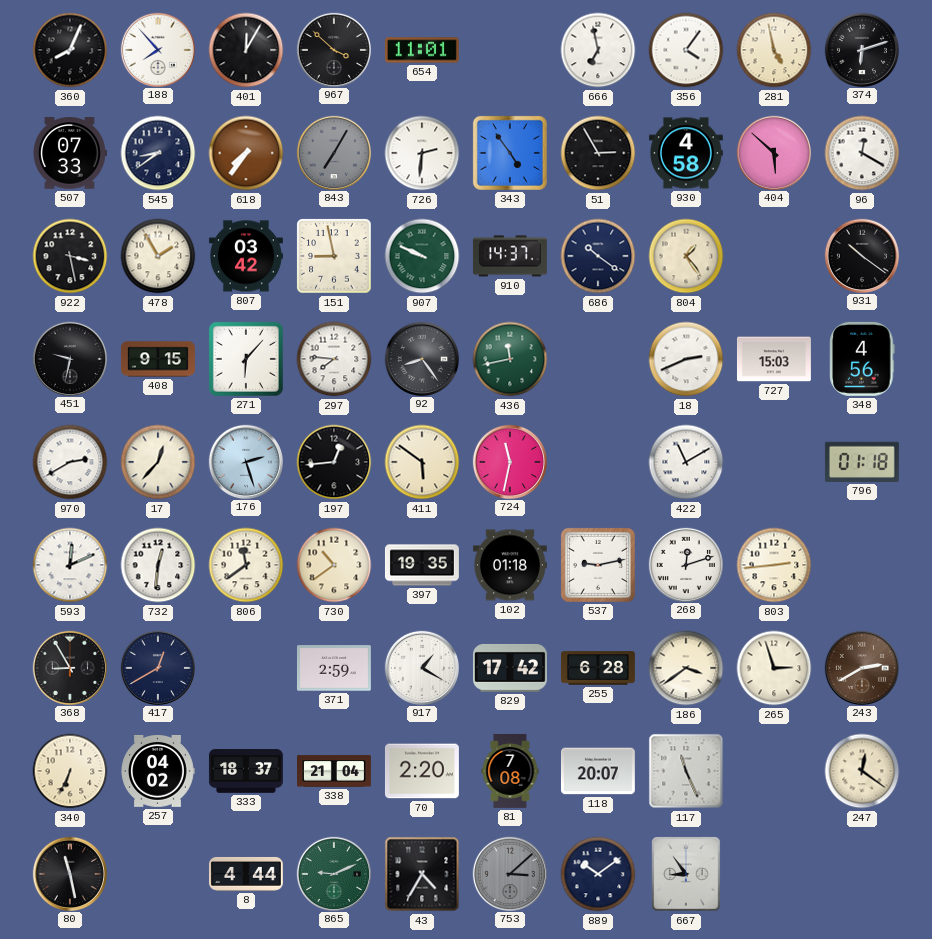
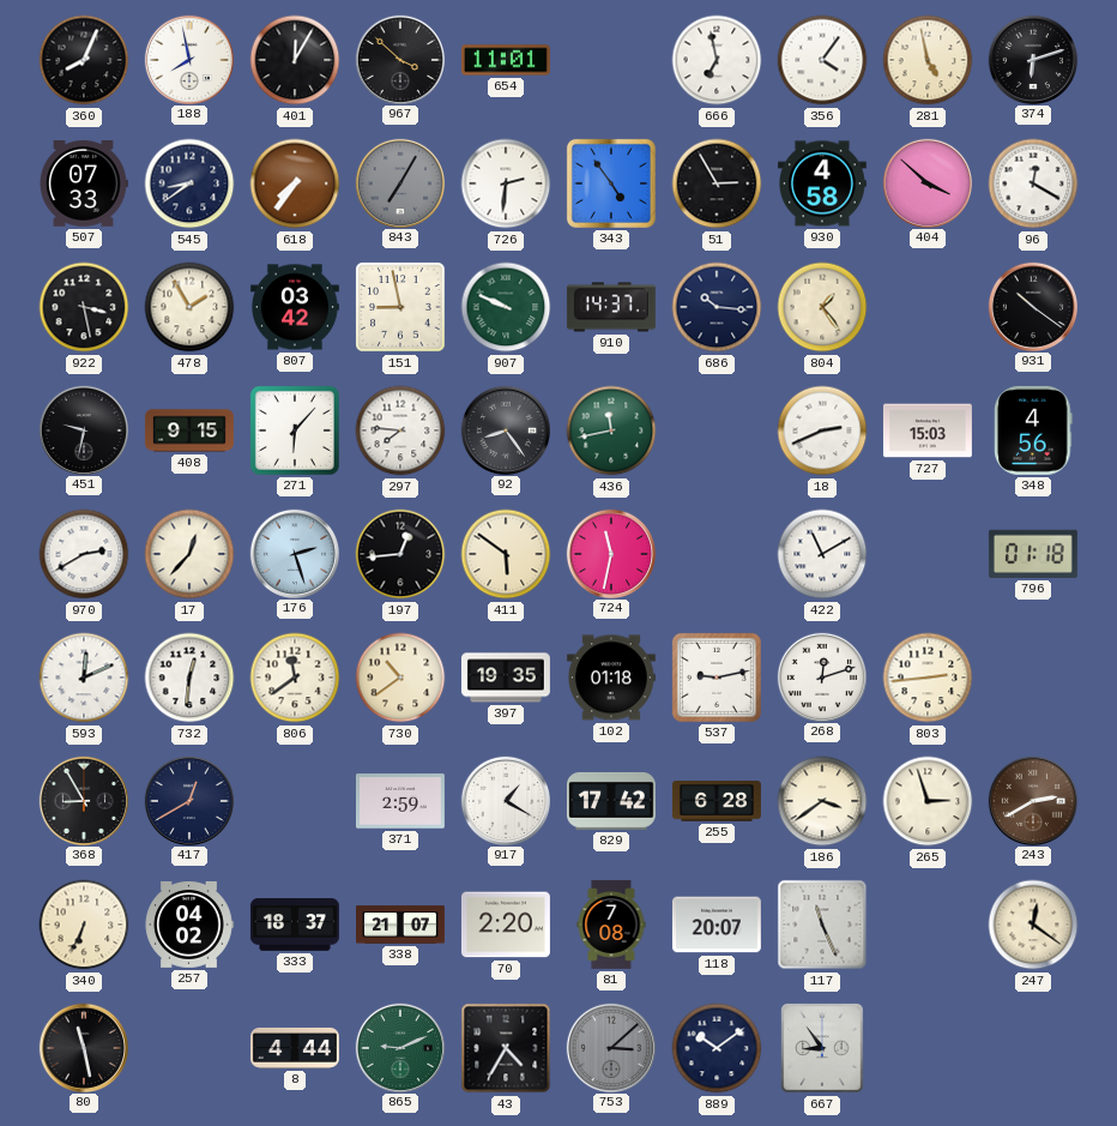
188: 7:53 -> 7:58 (188, 59)
404: 5:52 -> 3:52 (926, 182)
686: 10:21 -> 10:16 (717, 307)
338: 21:04 -> 21:07 (401, 925)
